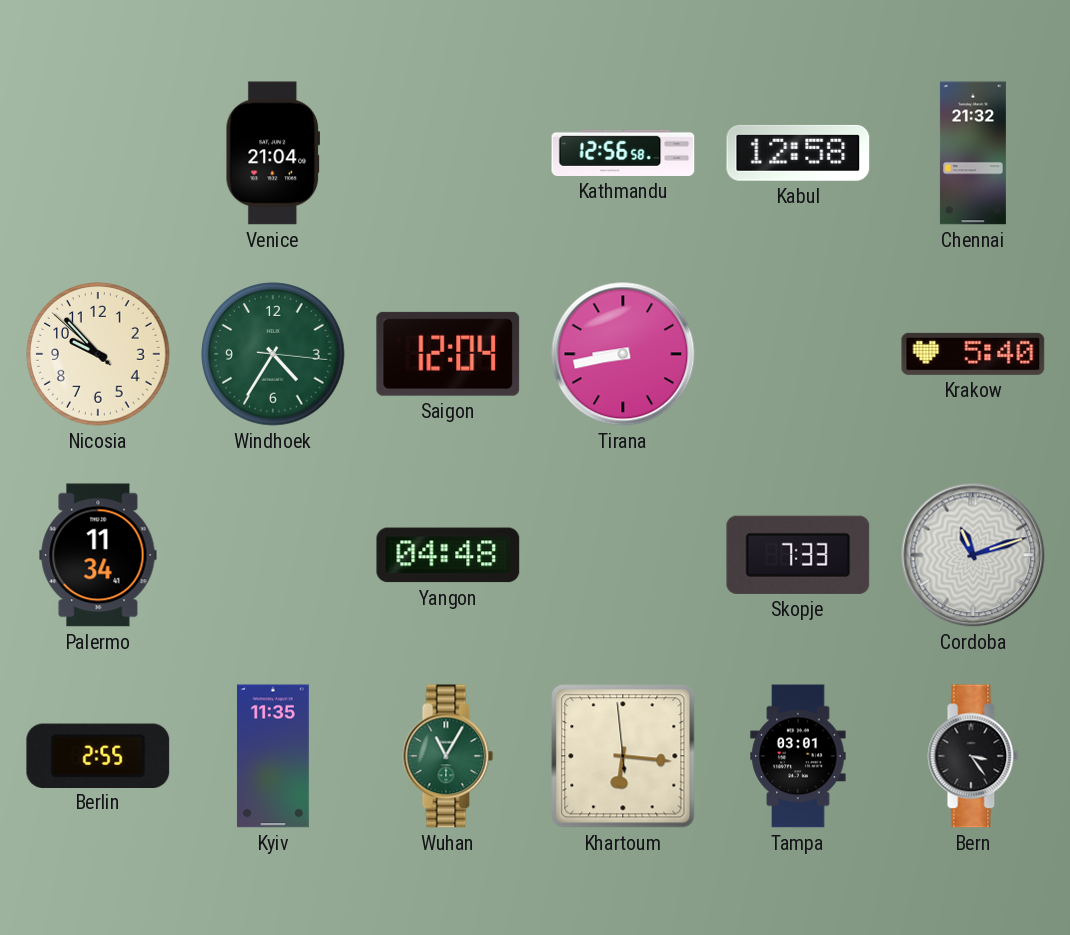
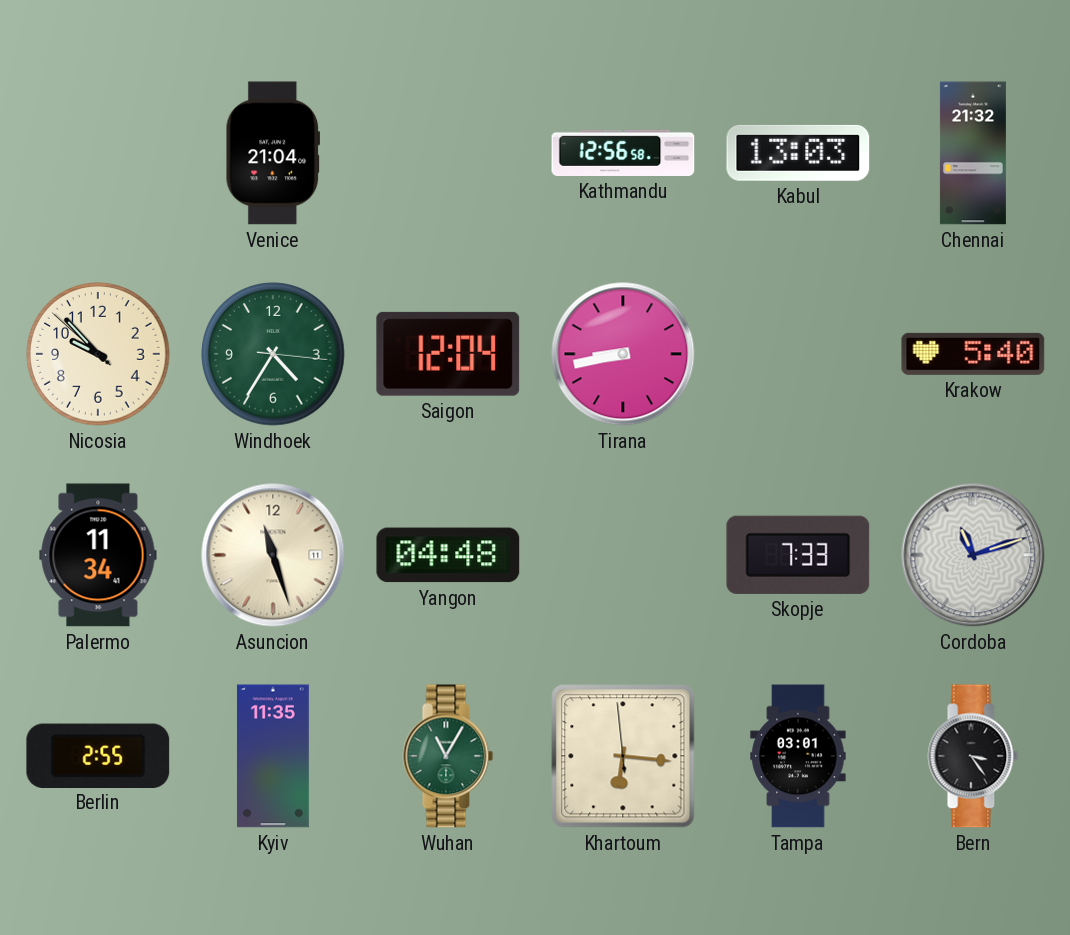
Kabul: 12:58 -> 13:03 (798, 153)
Asuncion: none -> 11:27 (273, 555)
